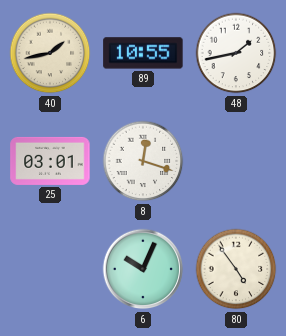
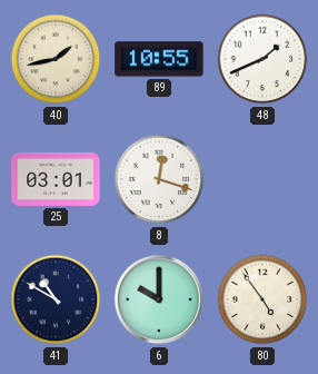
48: 1:43 -> 1:41 (262, 59)
41: none -> 10:50 (56, 299)
6: 10:04 -> 10:00 (159, 299)
